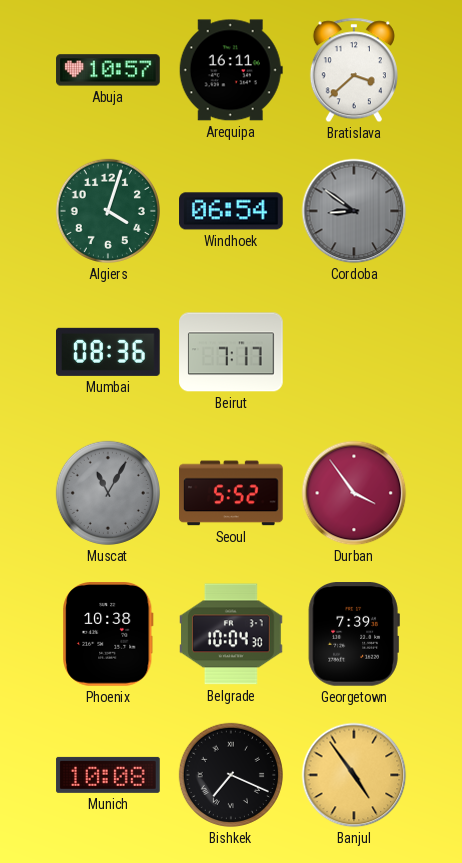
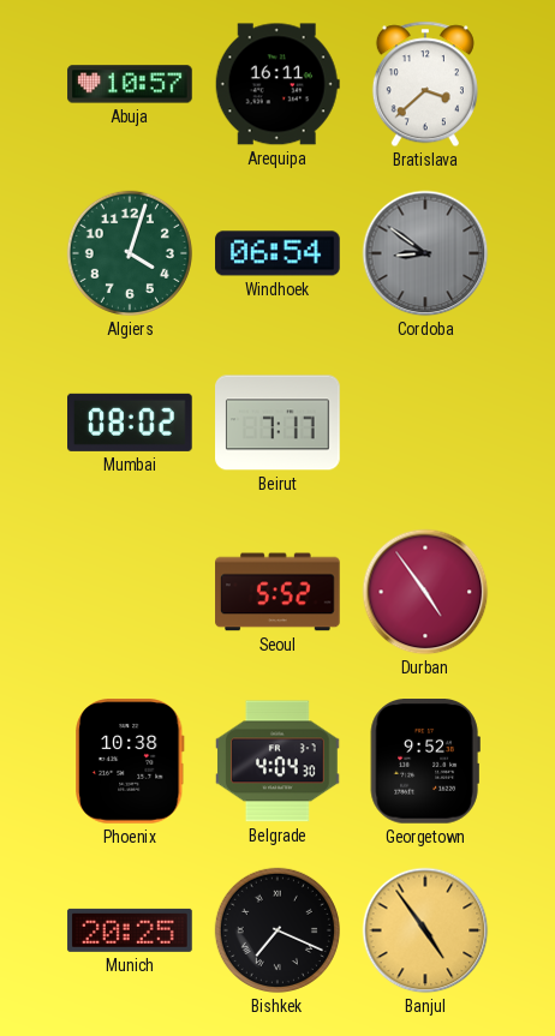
Mumbai: 08:36 -> 08:02 (131, 423)
Muscat: 11:05 -> none (108, 493)
Durban: 3:54 -> 4:54 (425, 592)
Belgrade: 10:04 -> 4:04 (277, 761)
Georgetown: 7:39 -> 9:52 (425, 762)
Munich: 10:08 -> 20:25 (130, 930)
